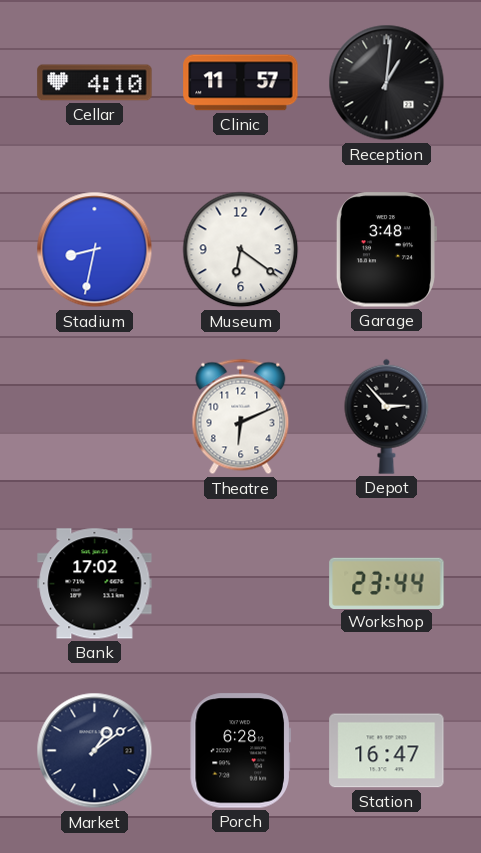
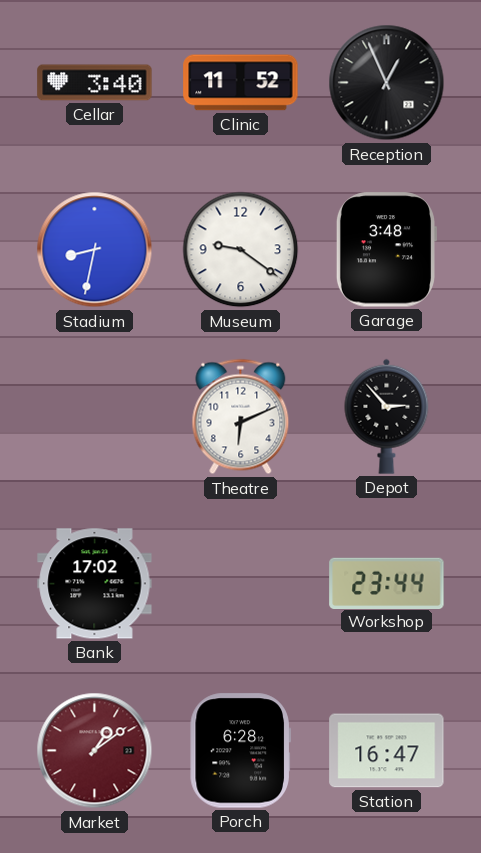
Cellar: 4:10 -> 3:40 (95, 83)
Clinic: 11:57 -> 11:52 (241, 83)
Reception: 1:01 -> 12:56 (387, 83)
Museum: 6:21 -> 9:21 (241, 250)
Market dial: navy -> burgundy (95, 751)
